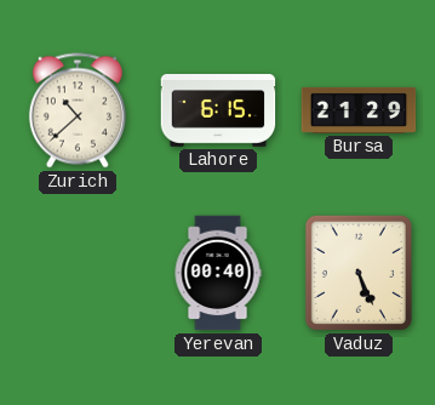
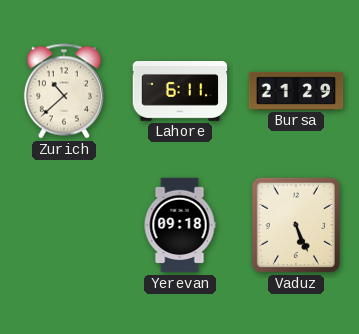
Lahore: 6:15 -> 6:11 (180, 92)
Yerevan: 00:40 -> 09:18 (180, 225)
